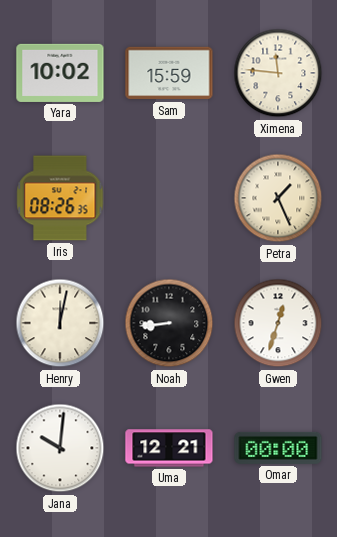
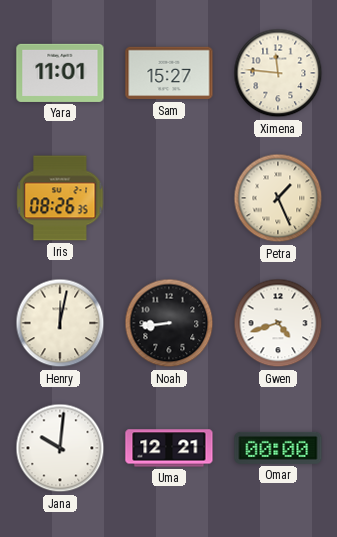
Yara: 10:02 -> 11:01 (60, 73)
Sam: 15:59 -> 15:27 (169, 73)
Gwen: 12:33 -> 4:42 (278, 323)
